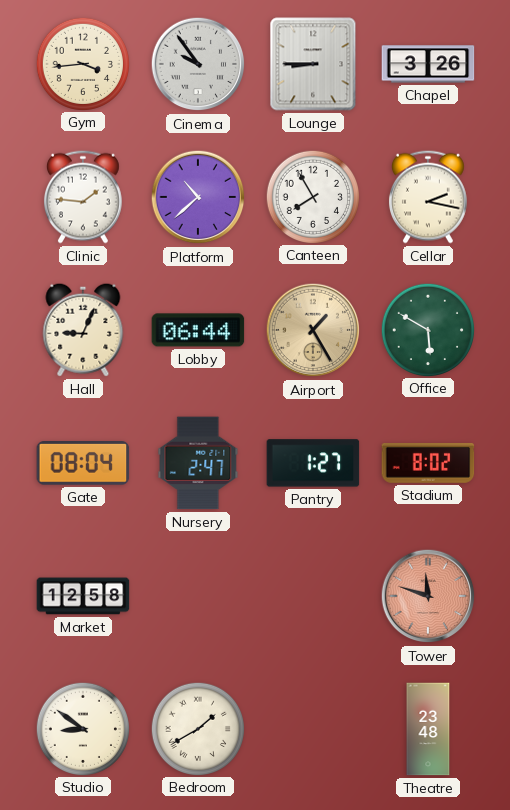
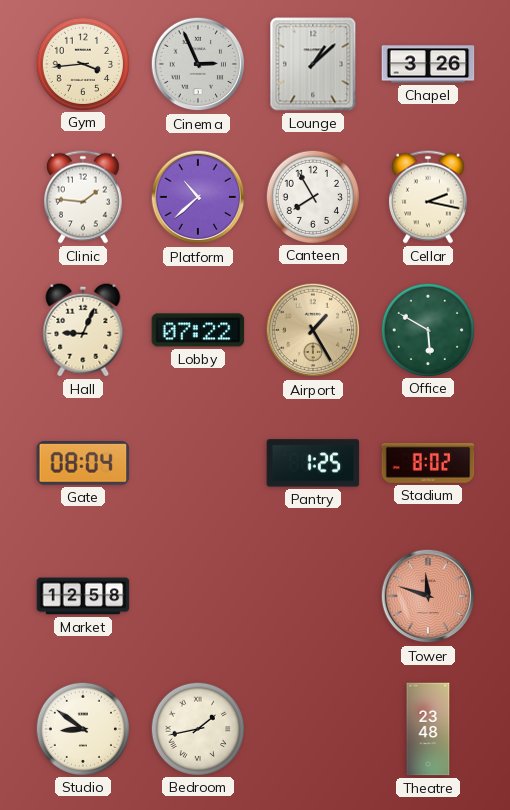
Cinema: 9:54 -> 2:56 (198, 64)
Lounge: 8:45 -> 1:08 (313, 64)
Lobby: 06:44 -> 07:22 (198, 330)
Nursery: 2:47 -> none (198, 463)
Pantry: 1:27 -> 1:25 (313, 463)
Bedroom: 1:40 -> 1:43 (197, 728)
